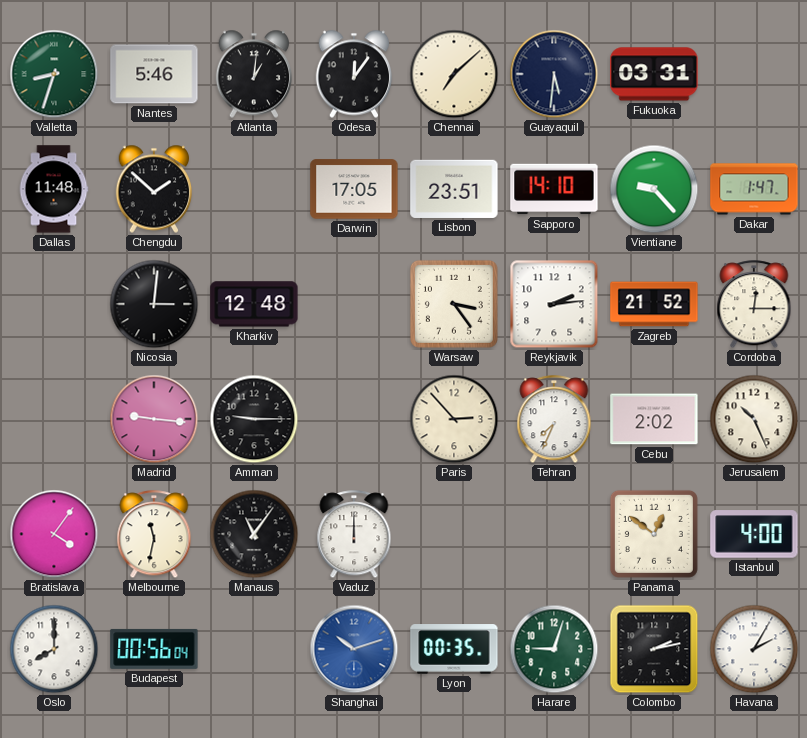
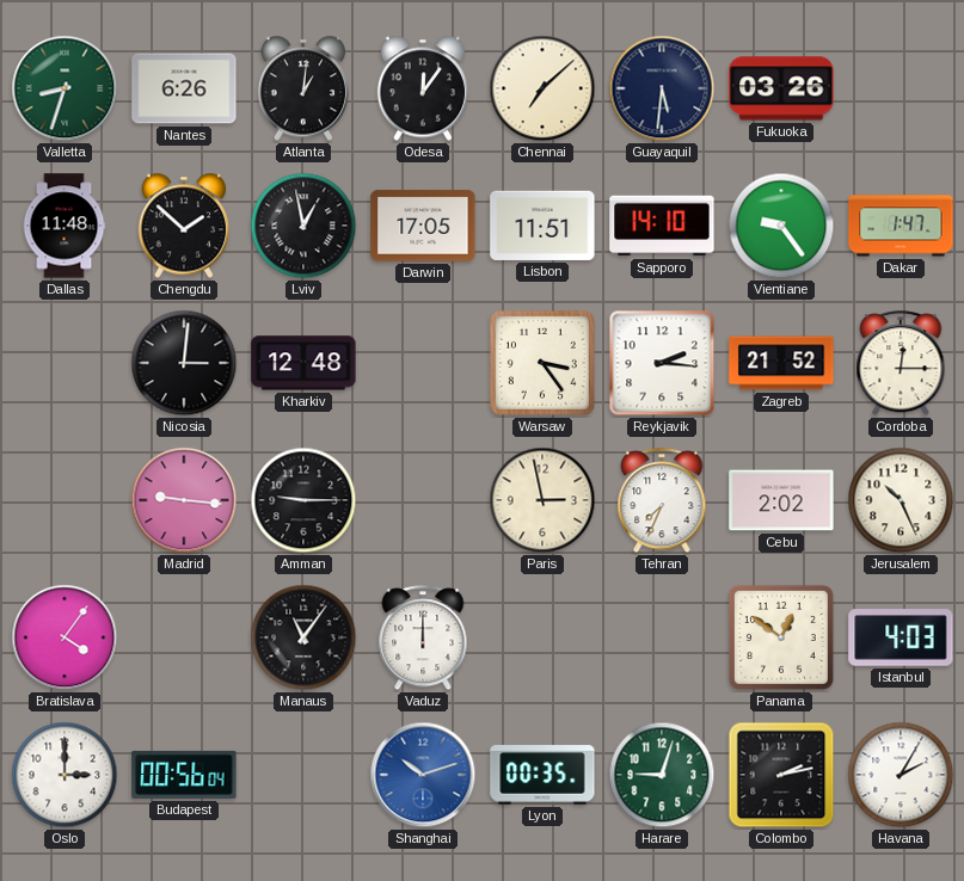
Nantes: 5:46 -> 6:26 (184, 88)
Fukuoka: 03:31 -> 03:26 (781, 88)
Lviv: none -> 12:58 (303, 226)
Lisbon: 23:51 -> 11:51 (542, 226)
Vientiane: 9:23 -> 9:24 (781, 226)
Reykjavik: 2:14 -> 2:16 (662, 363)
Paris: 2:53 -> 2:58 (542, 500)
Melbourne: 11:32 -> none (154, 535)
Istanbul: 4:00 -> 4:03 (901, 637)
Oslo: 8:00 -> 3:00 (65, 775)
